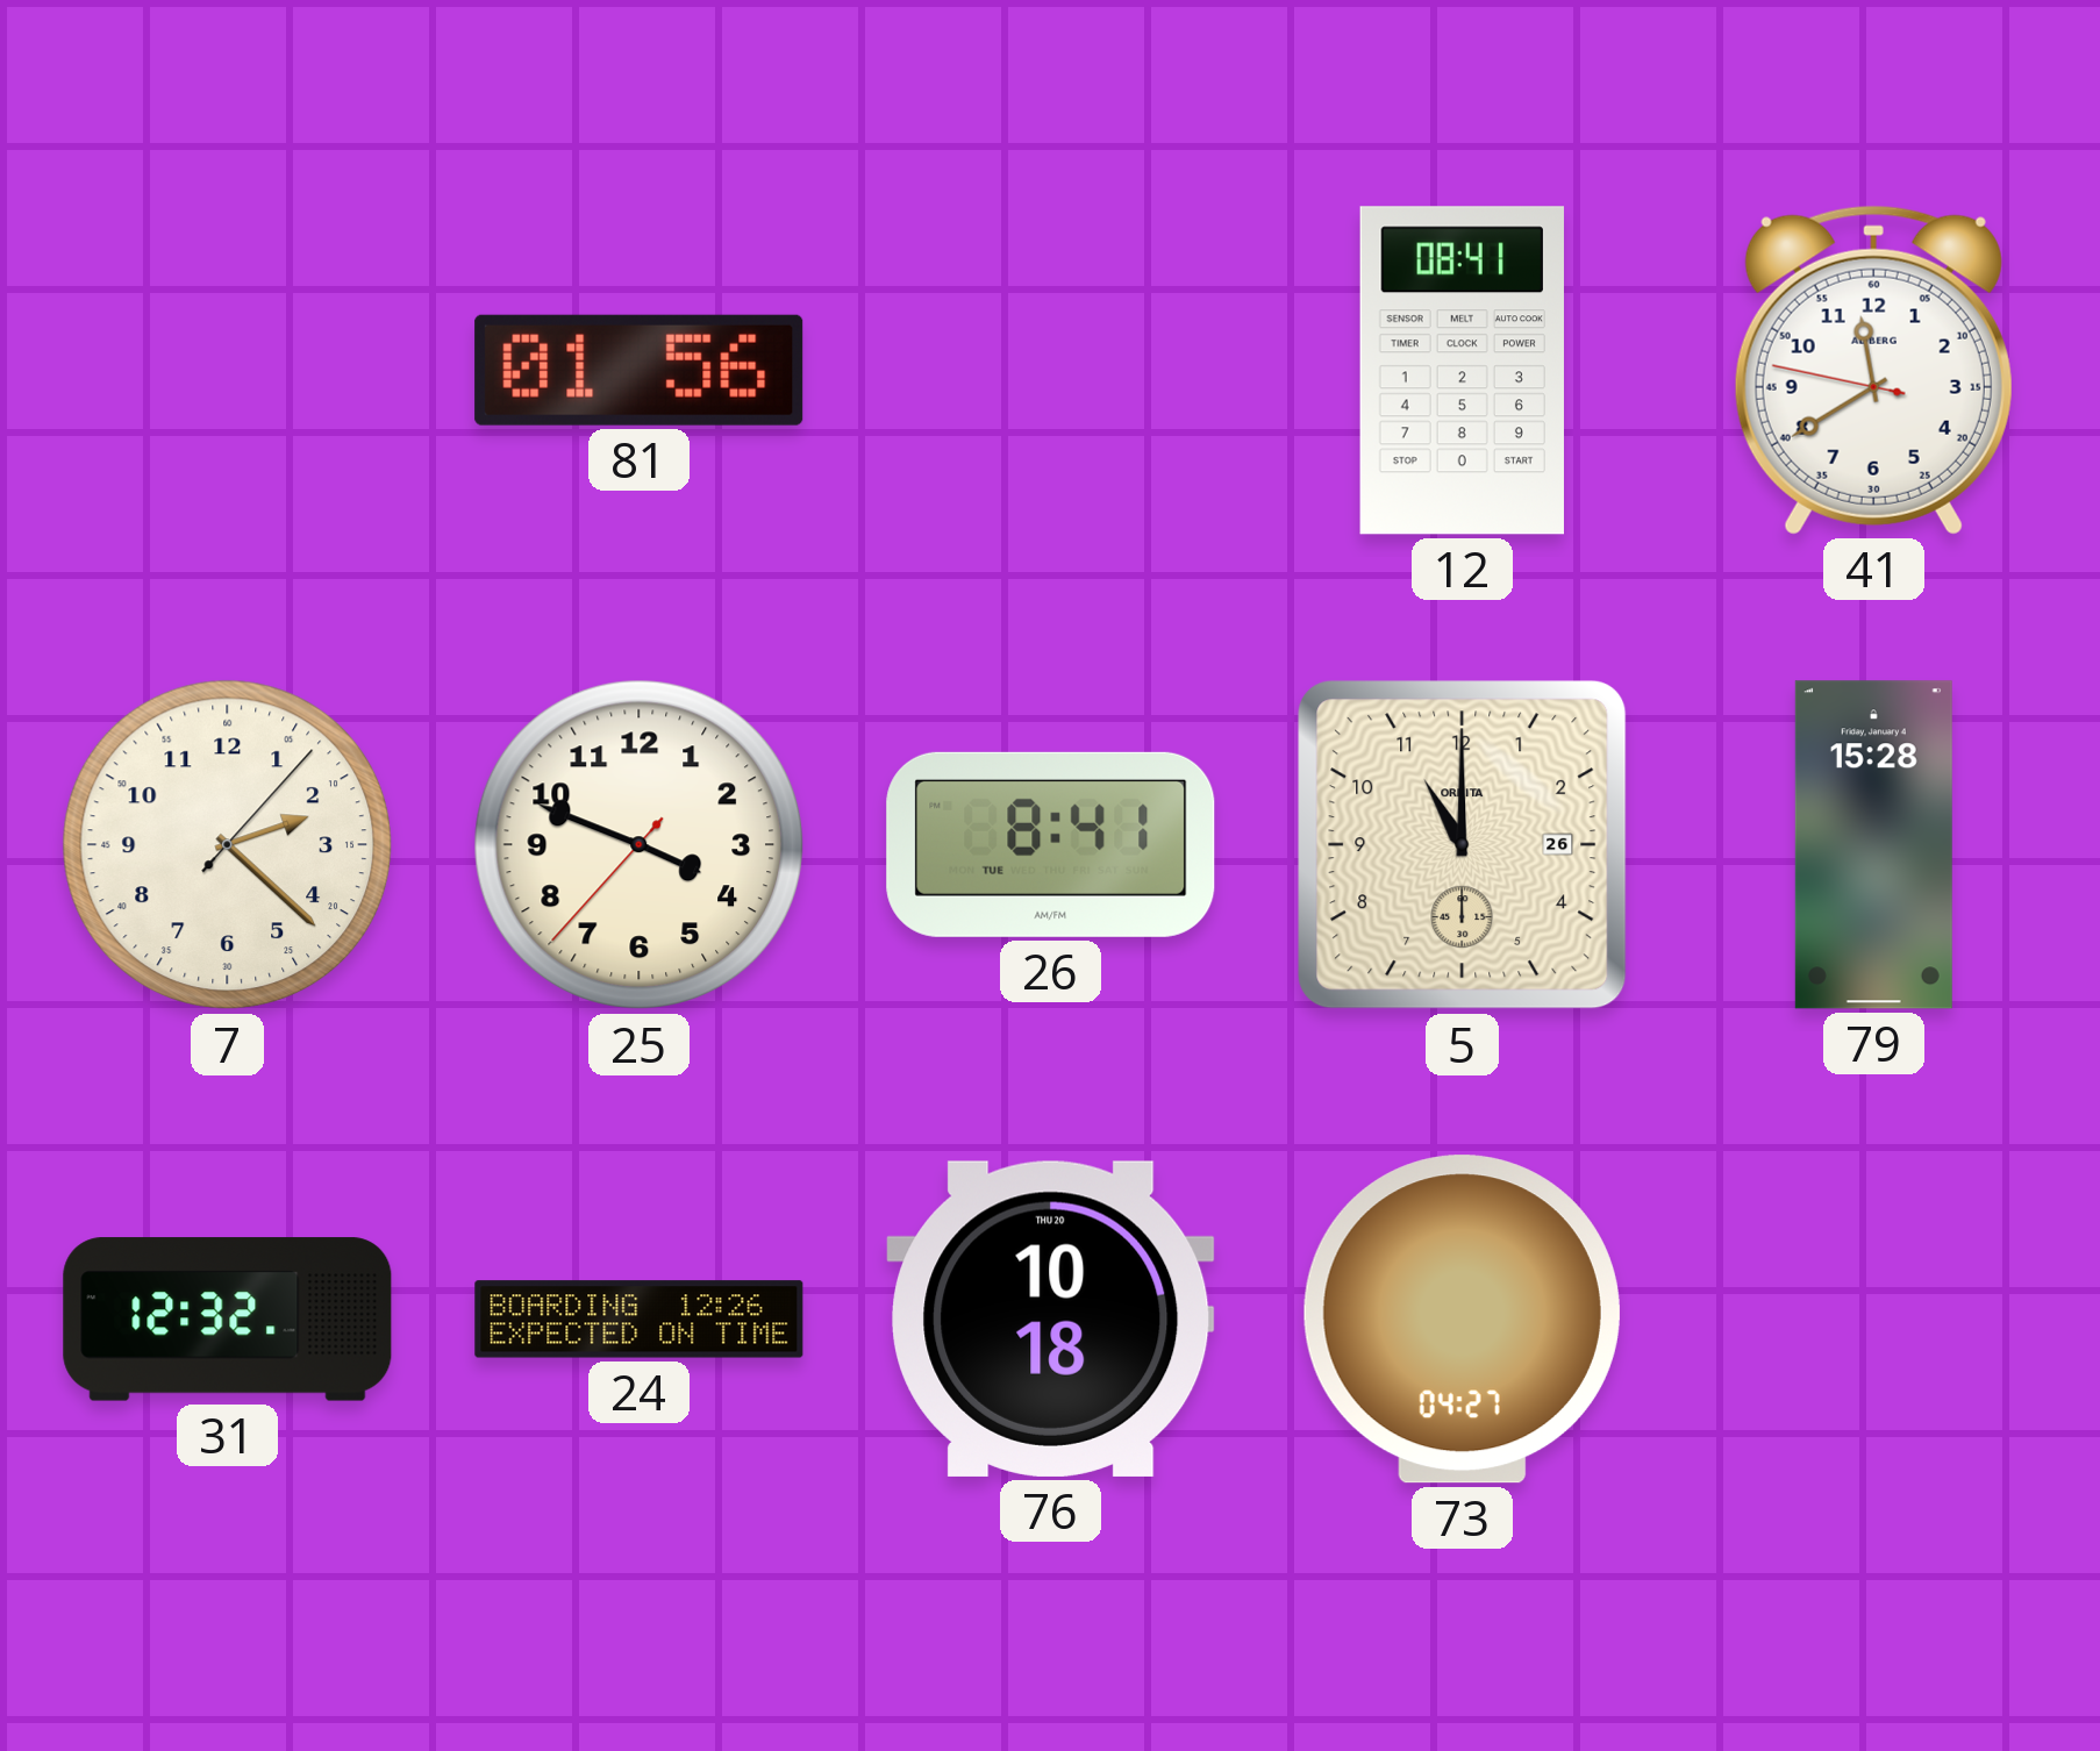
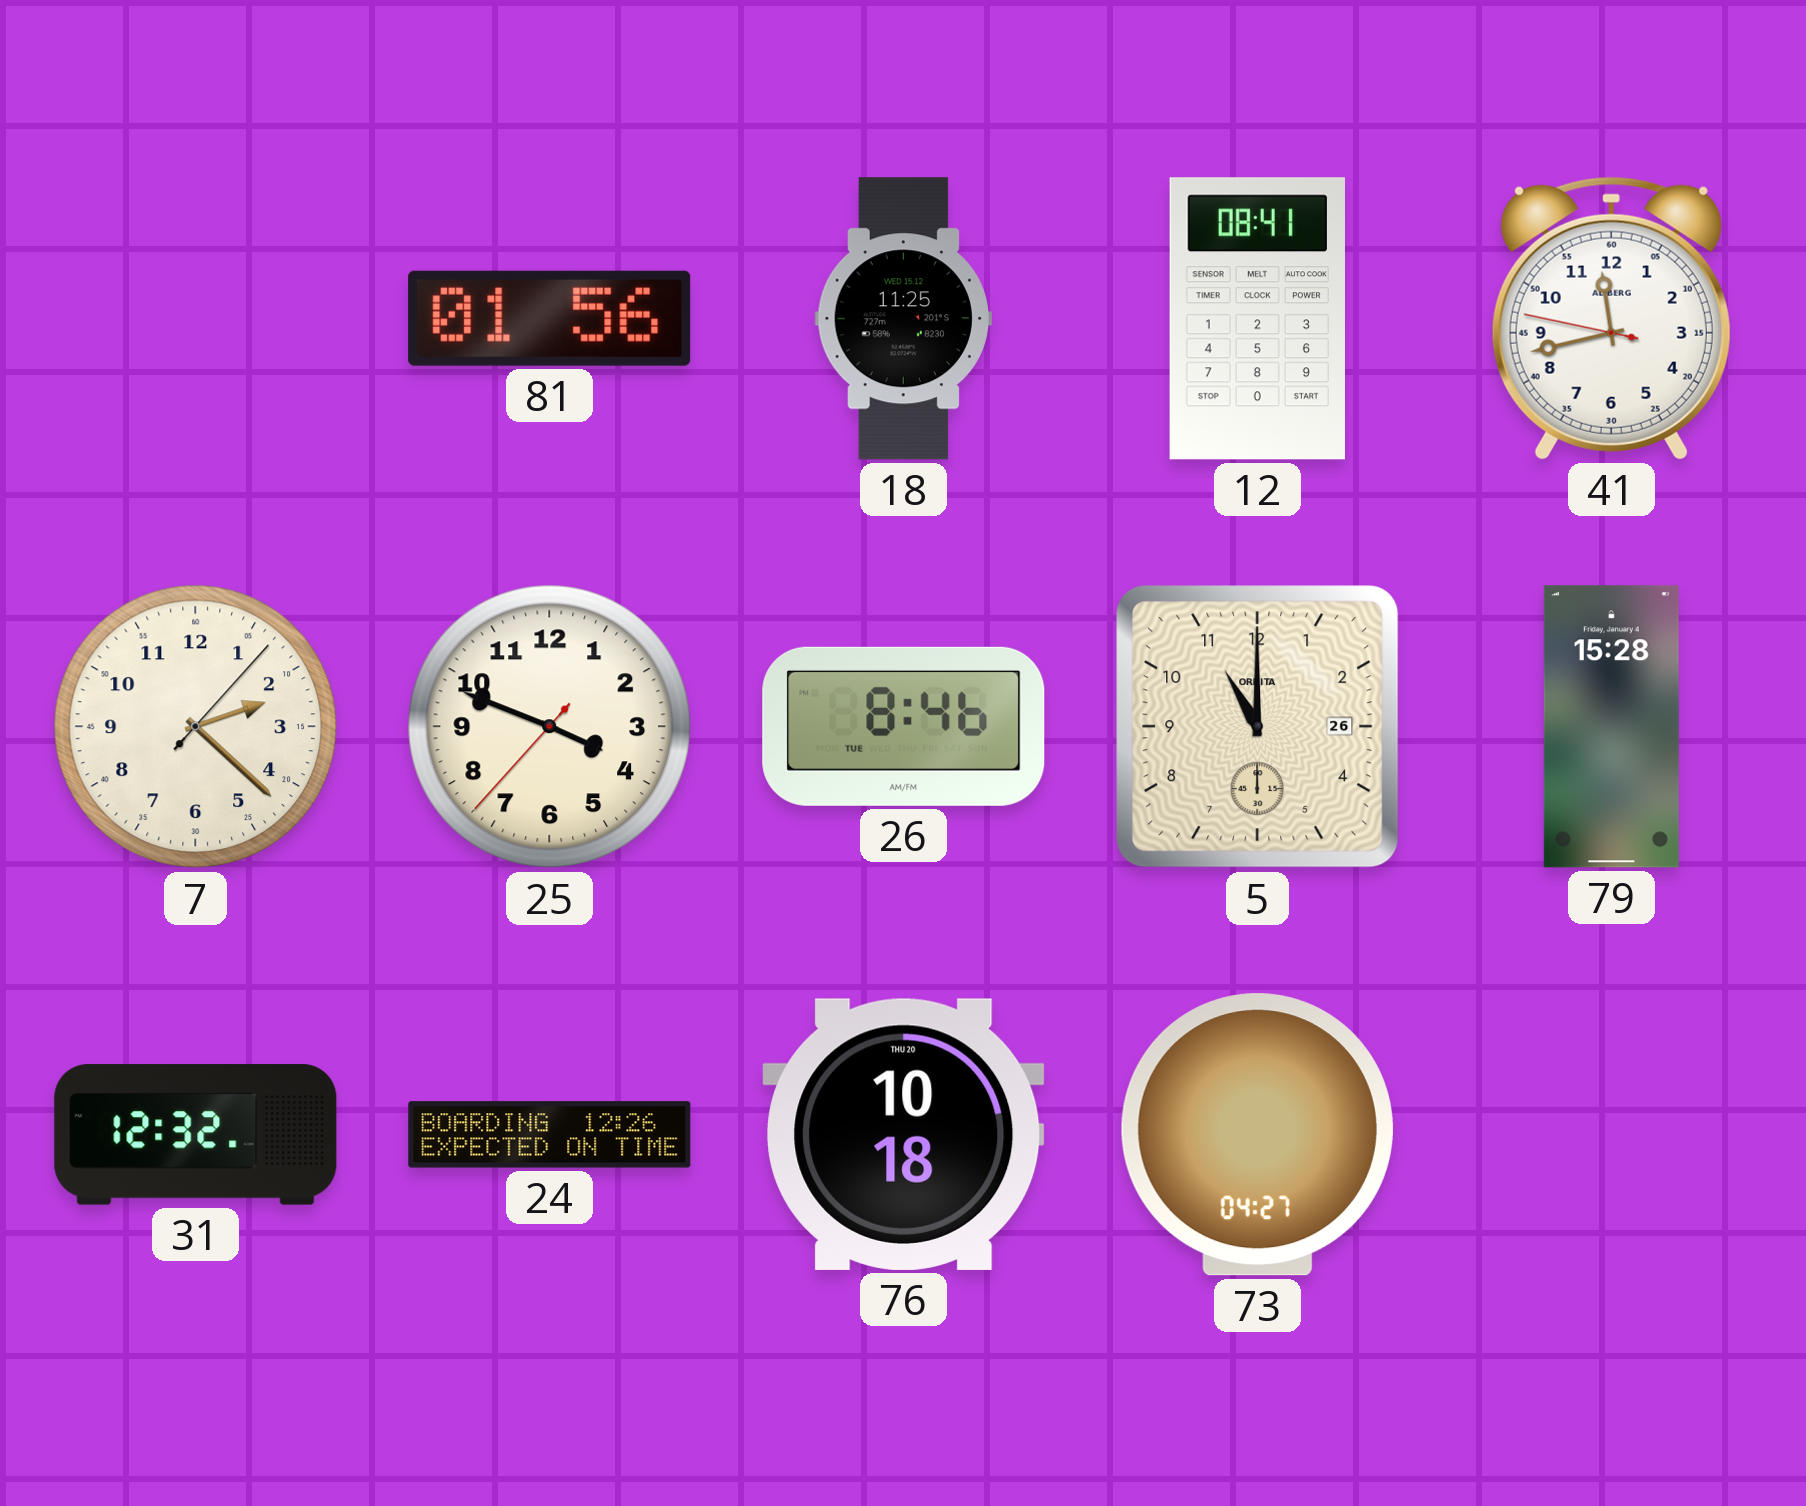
18: none -> 11:25 (903, 319)
41: 11:39 -> 11:42 (1611, 318)
26: 8:41 -> 8:46 (904, 726)
